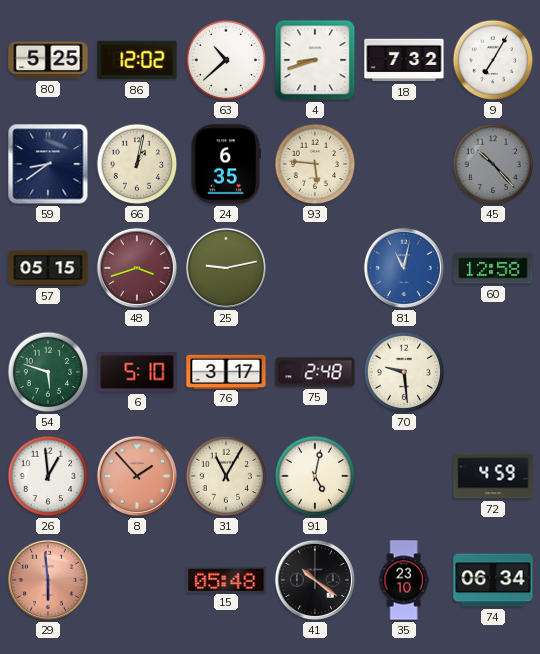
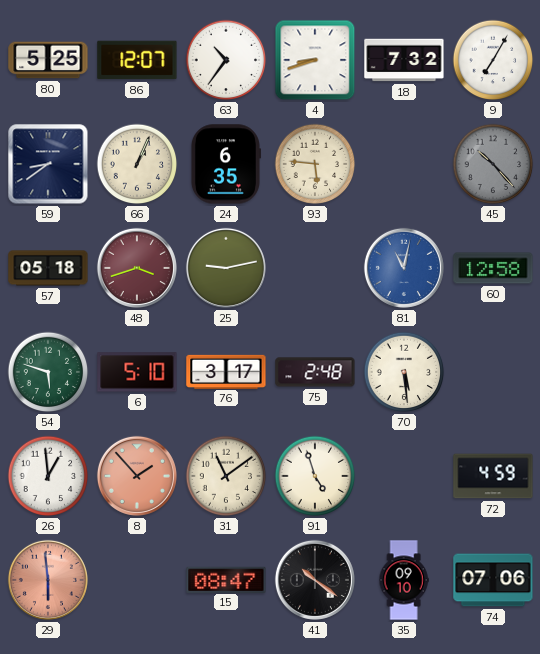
86: 12:02 -> 12:07 (137, 60)
63: 10:38 -> 10:36 (226, 60)
66: 1:02 -> 1:04 (137, 164)
57: 05:15 -> 05:18 (48, 268)
70: 9:29 -> 5:29 (404, 372)
31: 11:05 -> 11:09 (226, 476)
91: 5:02 -> 4:57 (315, 476)
15: 05:48 -> 08:47 (226, 579)
35: 23:10 -> 09:10 (404, 580)
74: 06:34 -> 07:06 (493, 580)
